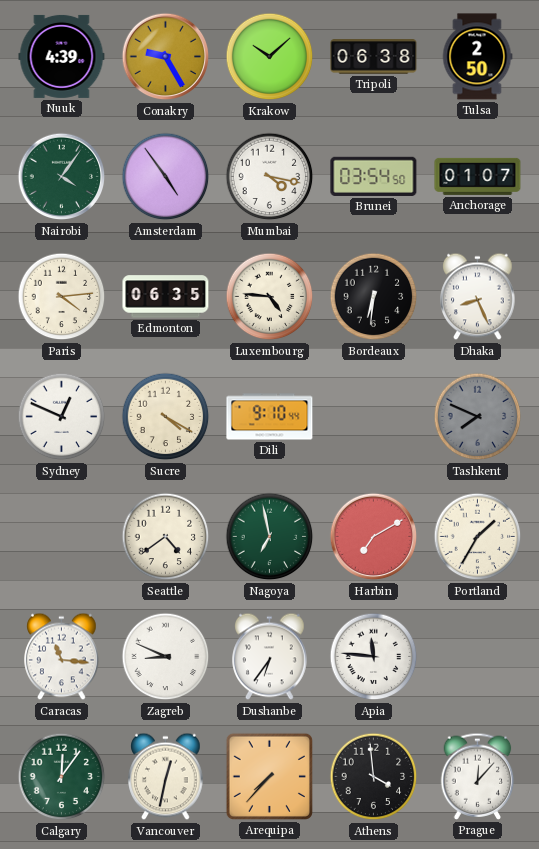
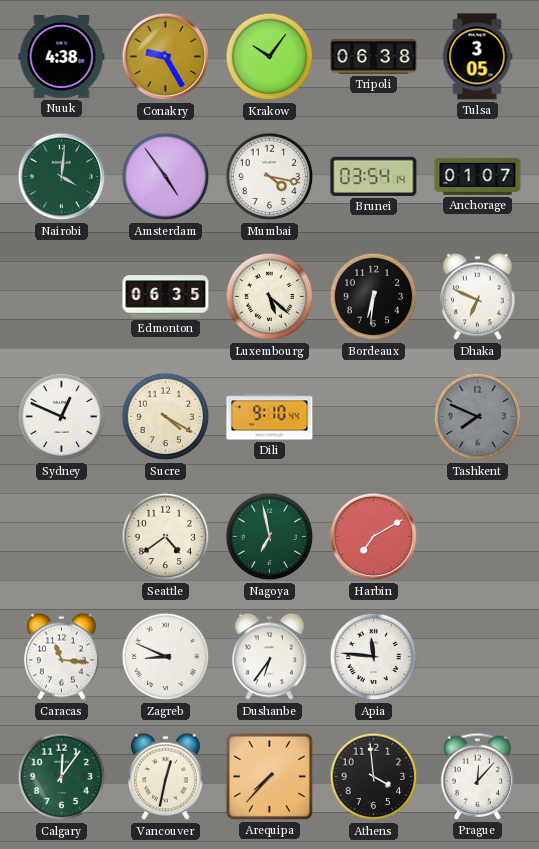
Nuuk: 4:39 -> 4:38 (62, 56)
Krakow: 10:08 -> 10:06 (270, 57)
Tulsa: 2:50 -> 3:05 (477, 57)
Nairobi: 4:06 -> 4:01 (62, 177)
Brunei: 03:54:50 -> 03:54:14 (374, 176)
Paris: 4:14 -> none (62, 297)
Luxembourg: 4:46 -> 5:22 (270, 297)
Dhaka: 8:26 -> 6:49 (478, 297)
Portland: 1:35 -> none (478, 537)
